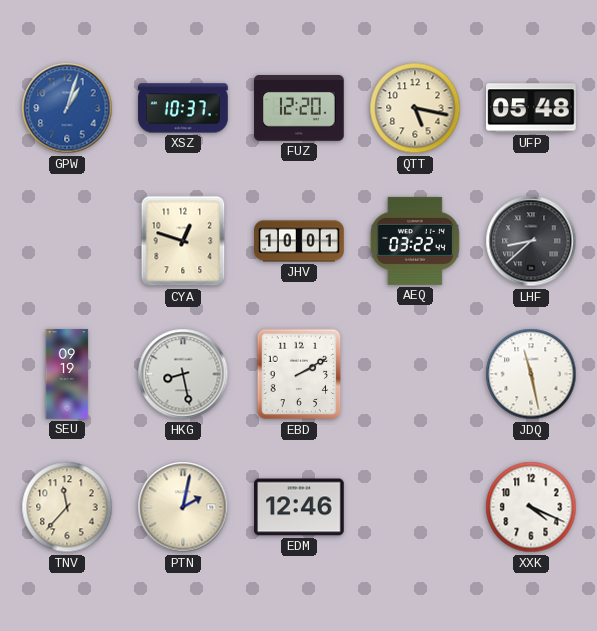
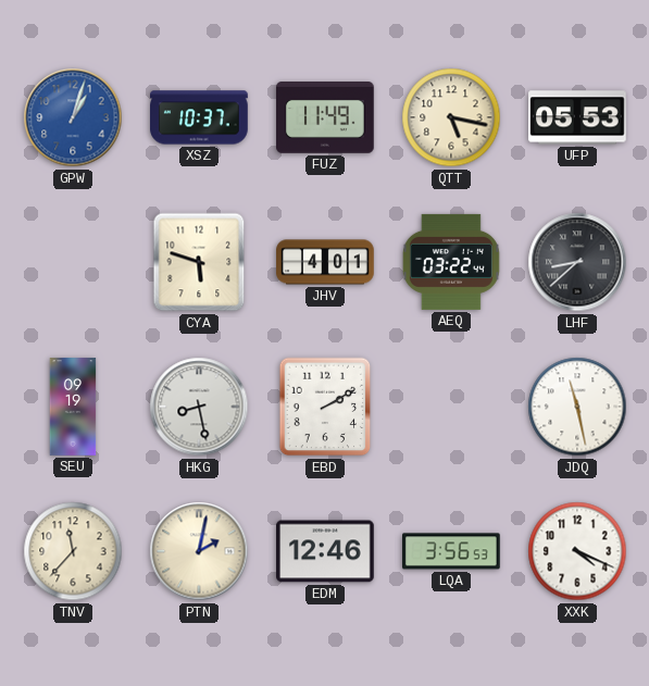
FUZ: 12:20 -> 11:49 (325, 119)
UFP: 05:48 -> 05:53 (577, 117)
CYA: 12:48 -> 5:48 (199, 262)
JHV: 10:01 -> 4:01 (325, 262)
LQA: none -> 3:56 (452, 551)
